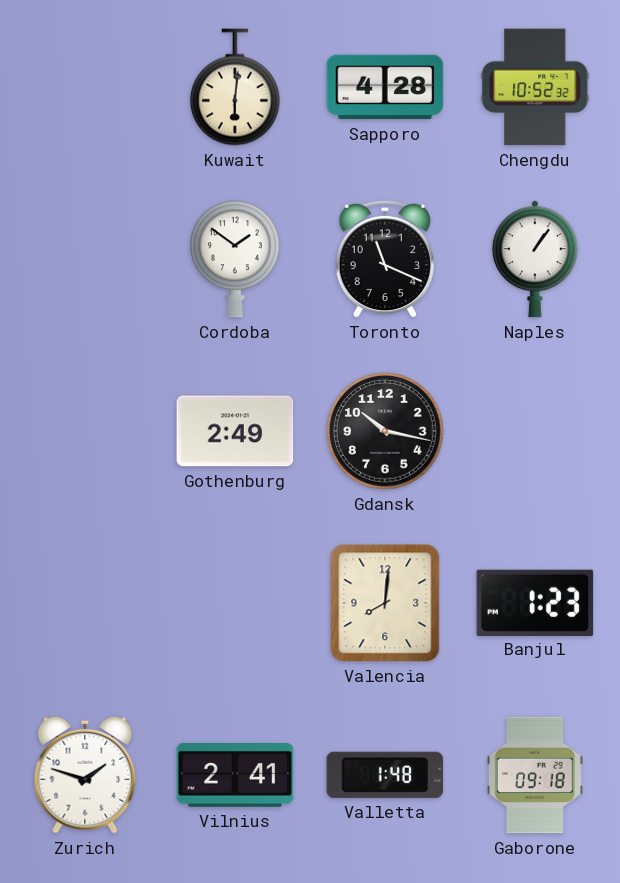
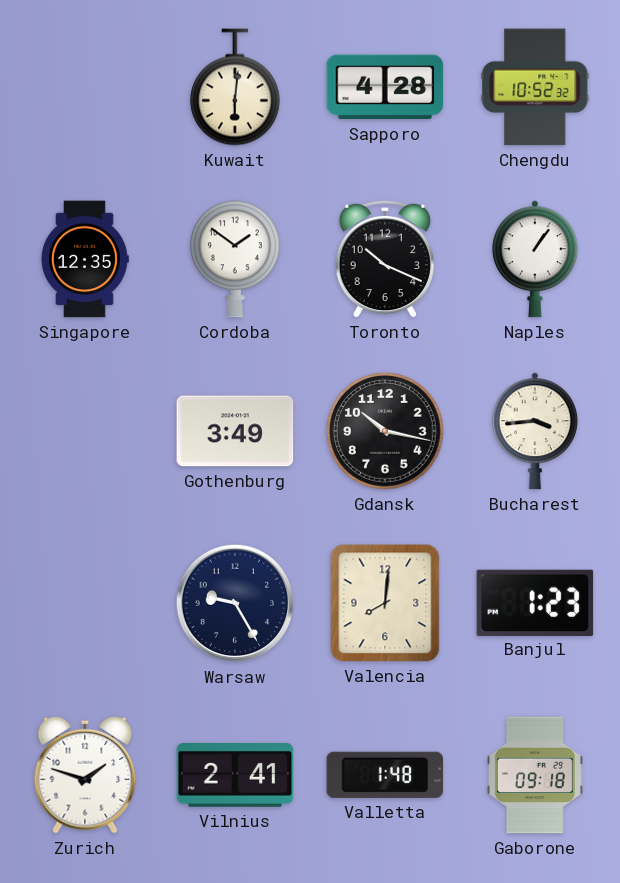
Singapore: none -> 12:35 (85, 259)
Toronto: 11:19 -> 10:19 (385, 259)
Gothenburg: 2:49 -> 3:49 (235, 431)
Bucharest: none -> 3:44 (535, 431)
Warsaw: none -> 9:25 (235, 603)
